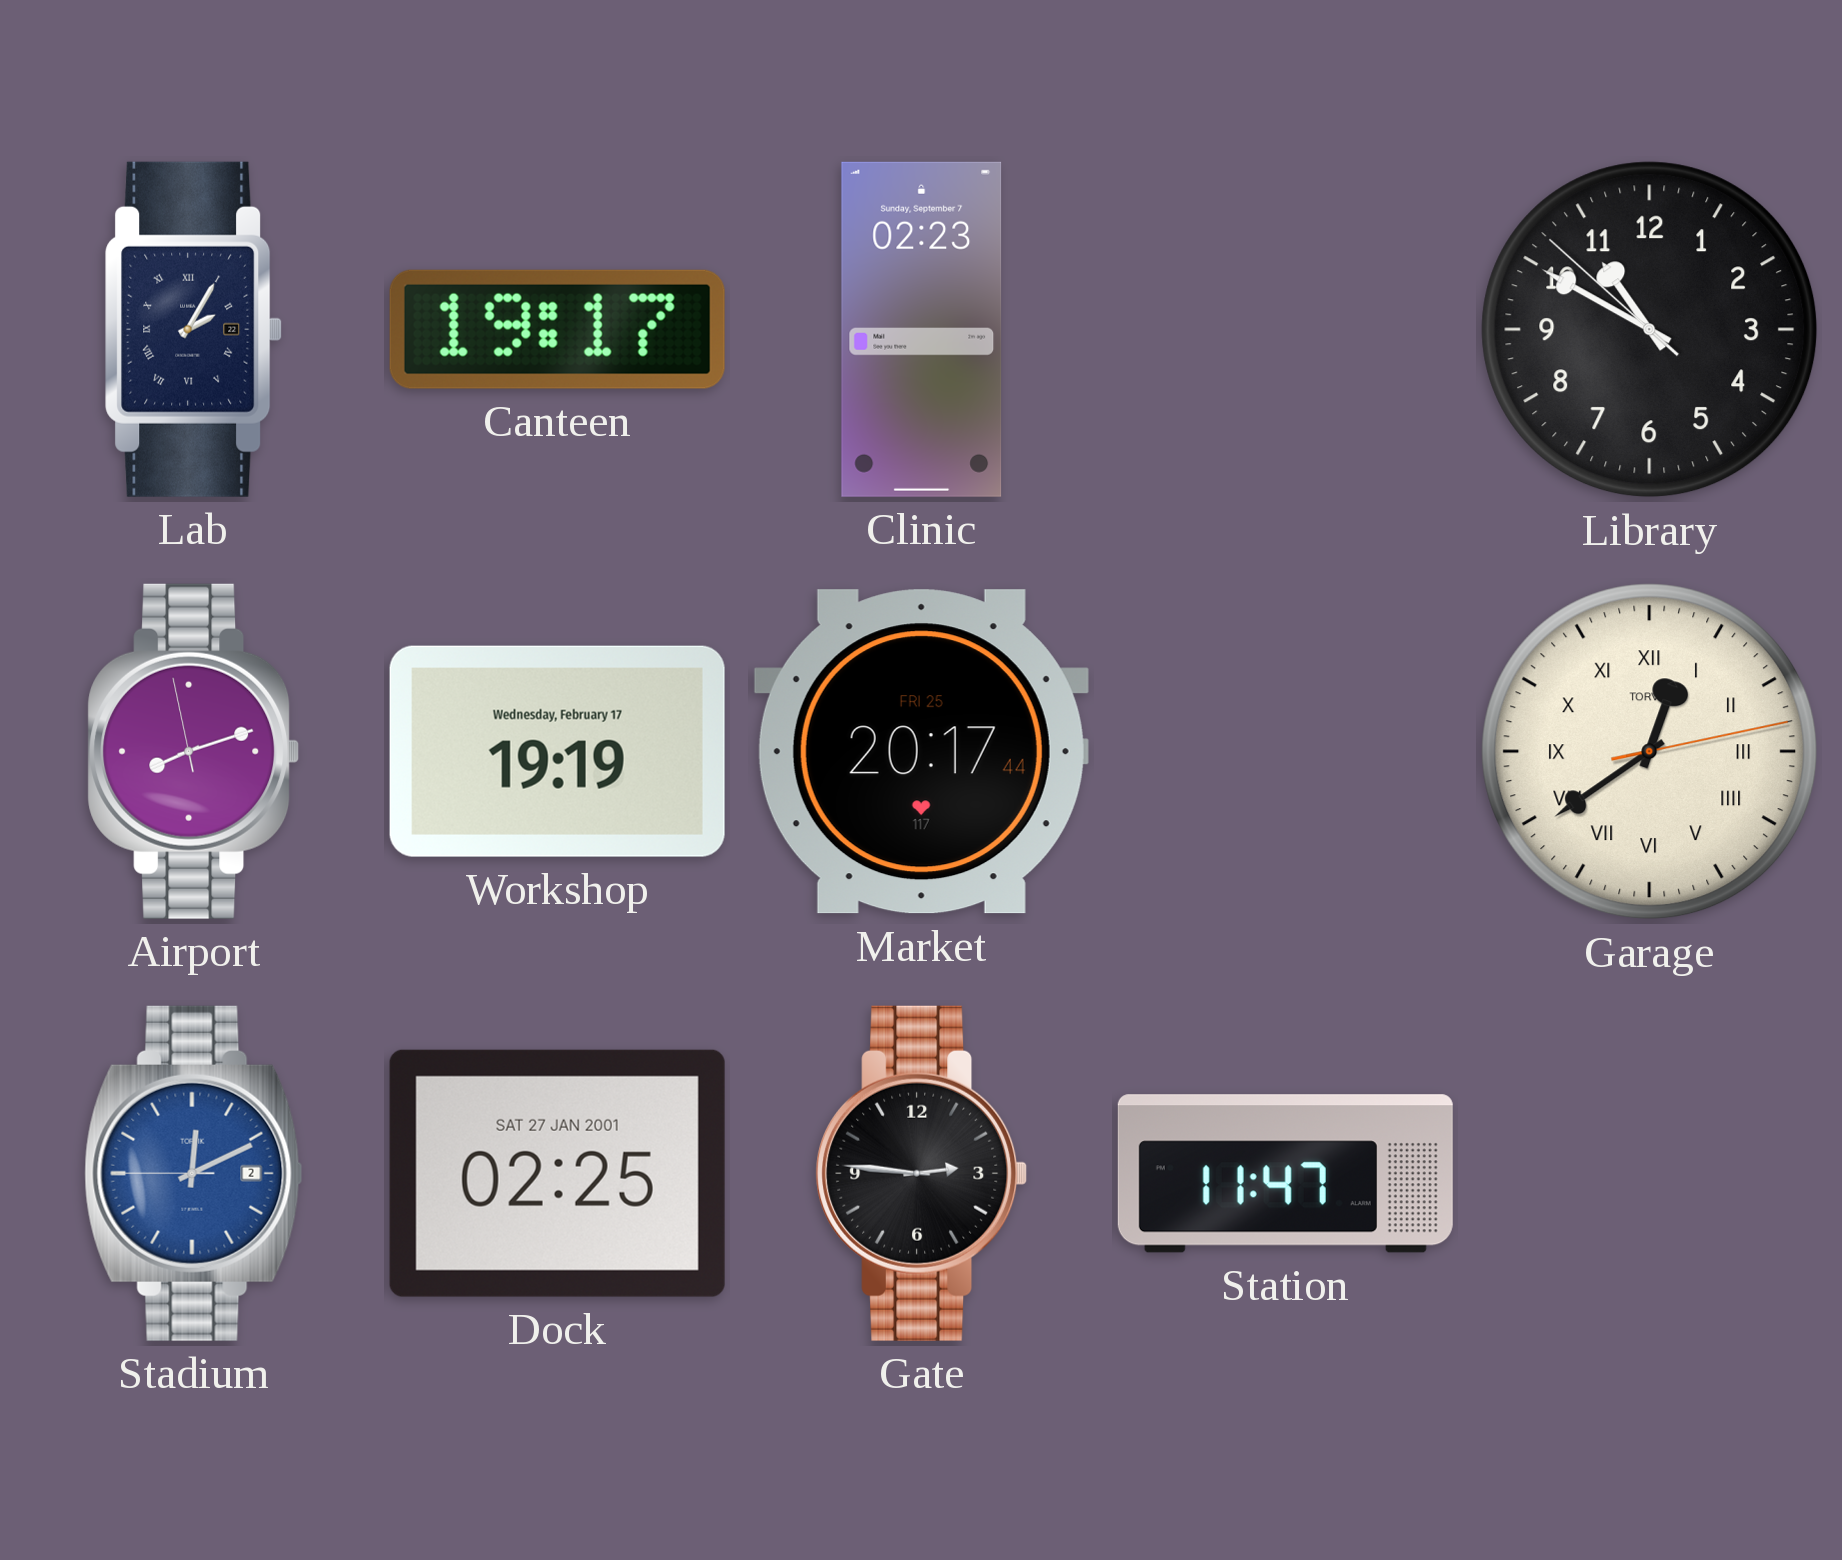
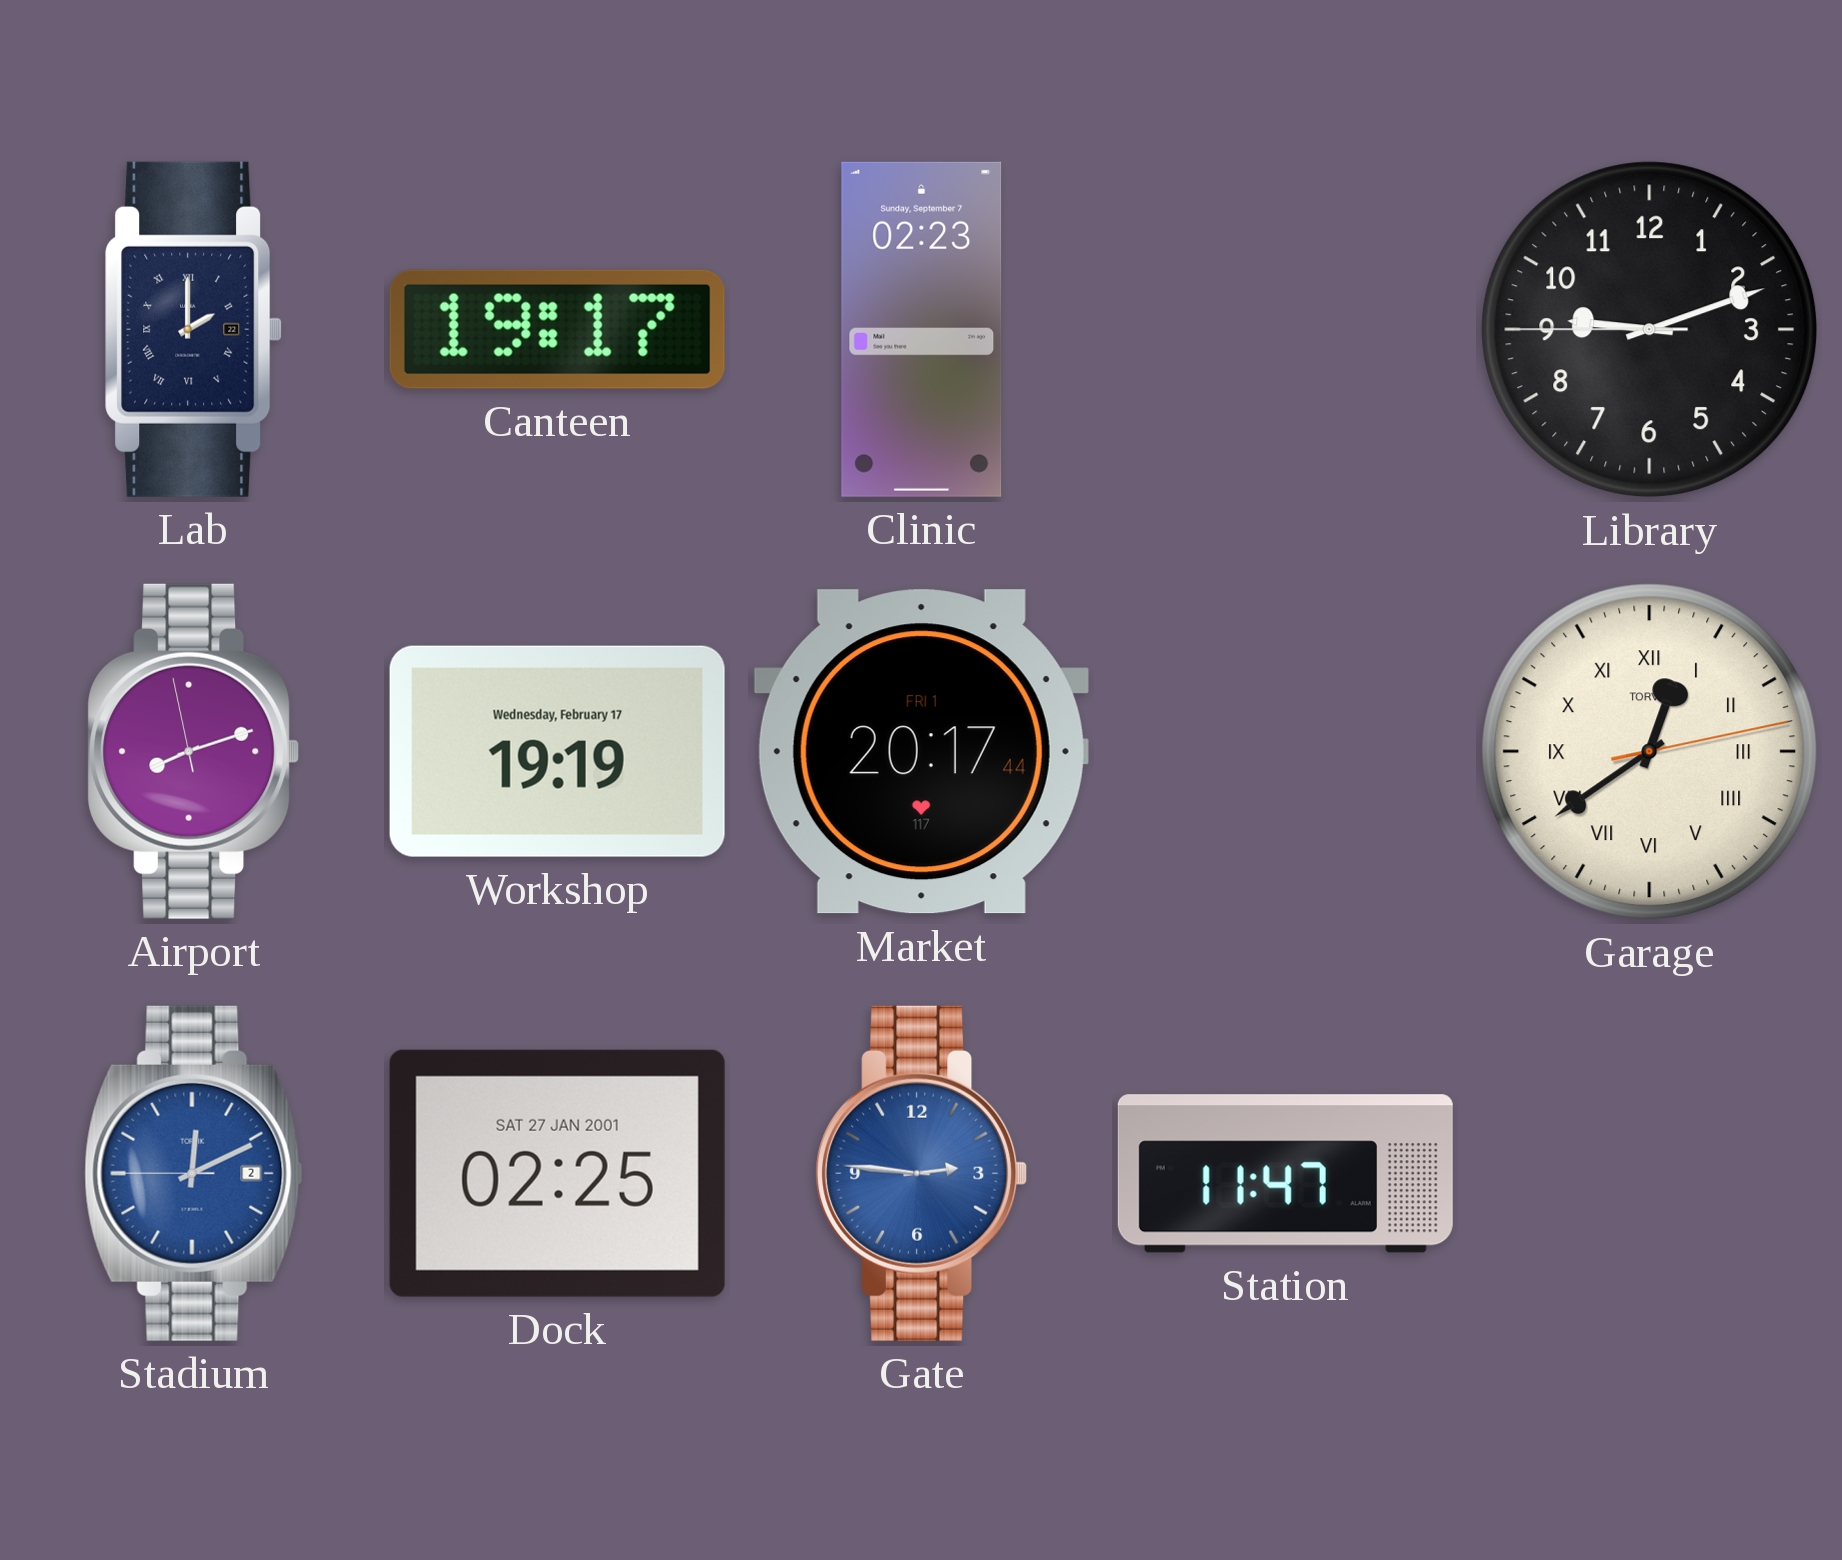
Lab: 2:05 -> 2:00 (194, 329)
Library: 10:49 -> 9:11 (1650, 330)
Market date: FRI 25 -> FRI 1 (921, 752)
Gate dial: black -> blue (922, 1173)
